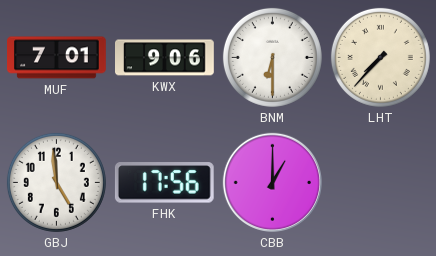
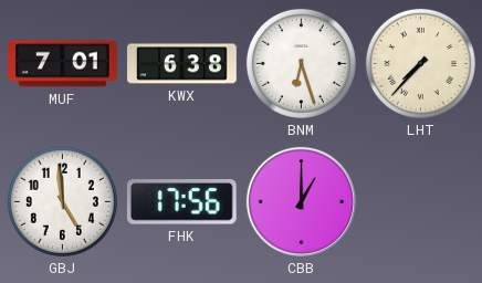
KWX: 9:06 -> 6:38 (182, 64)
BNM: 6:30 -> 6:27 (301, 63)
